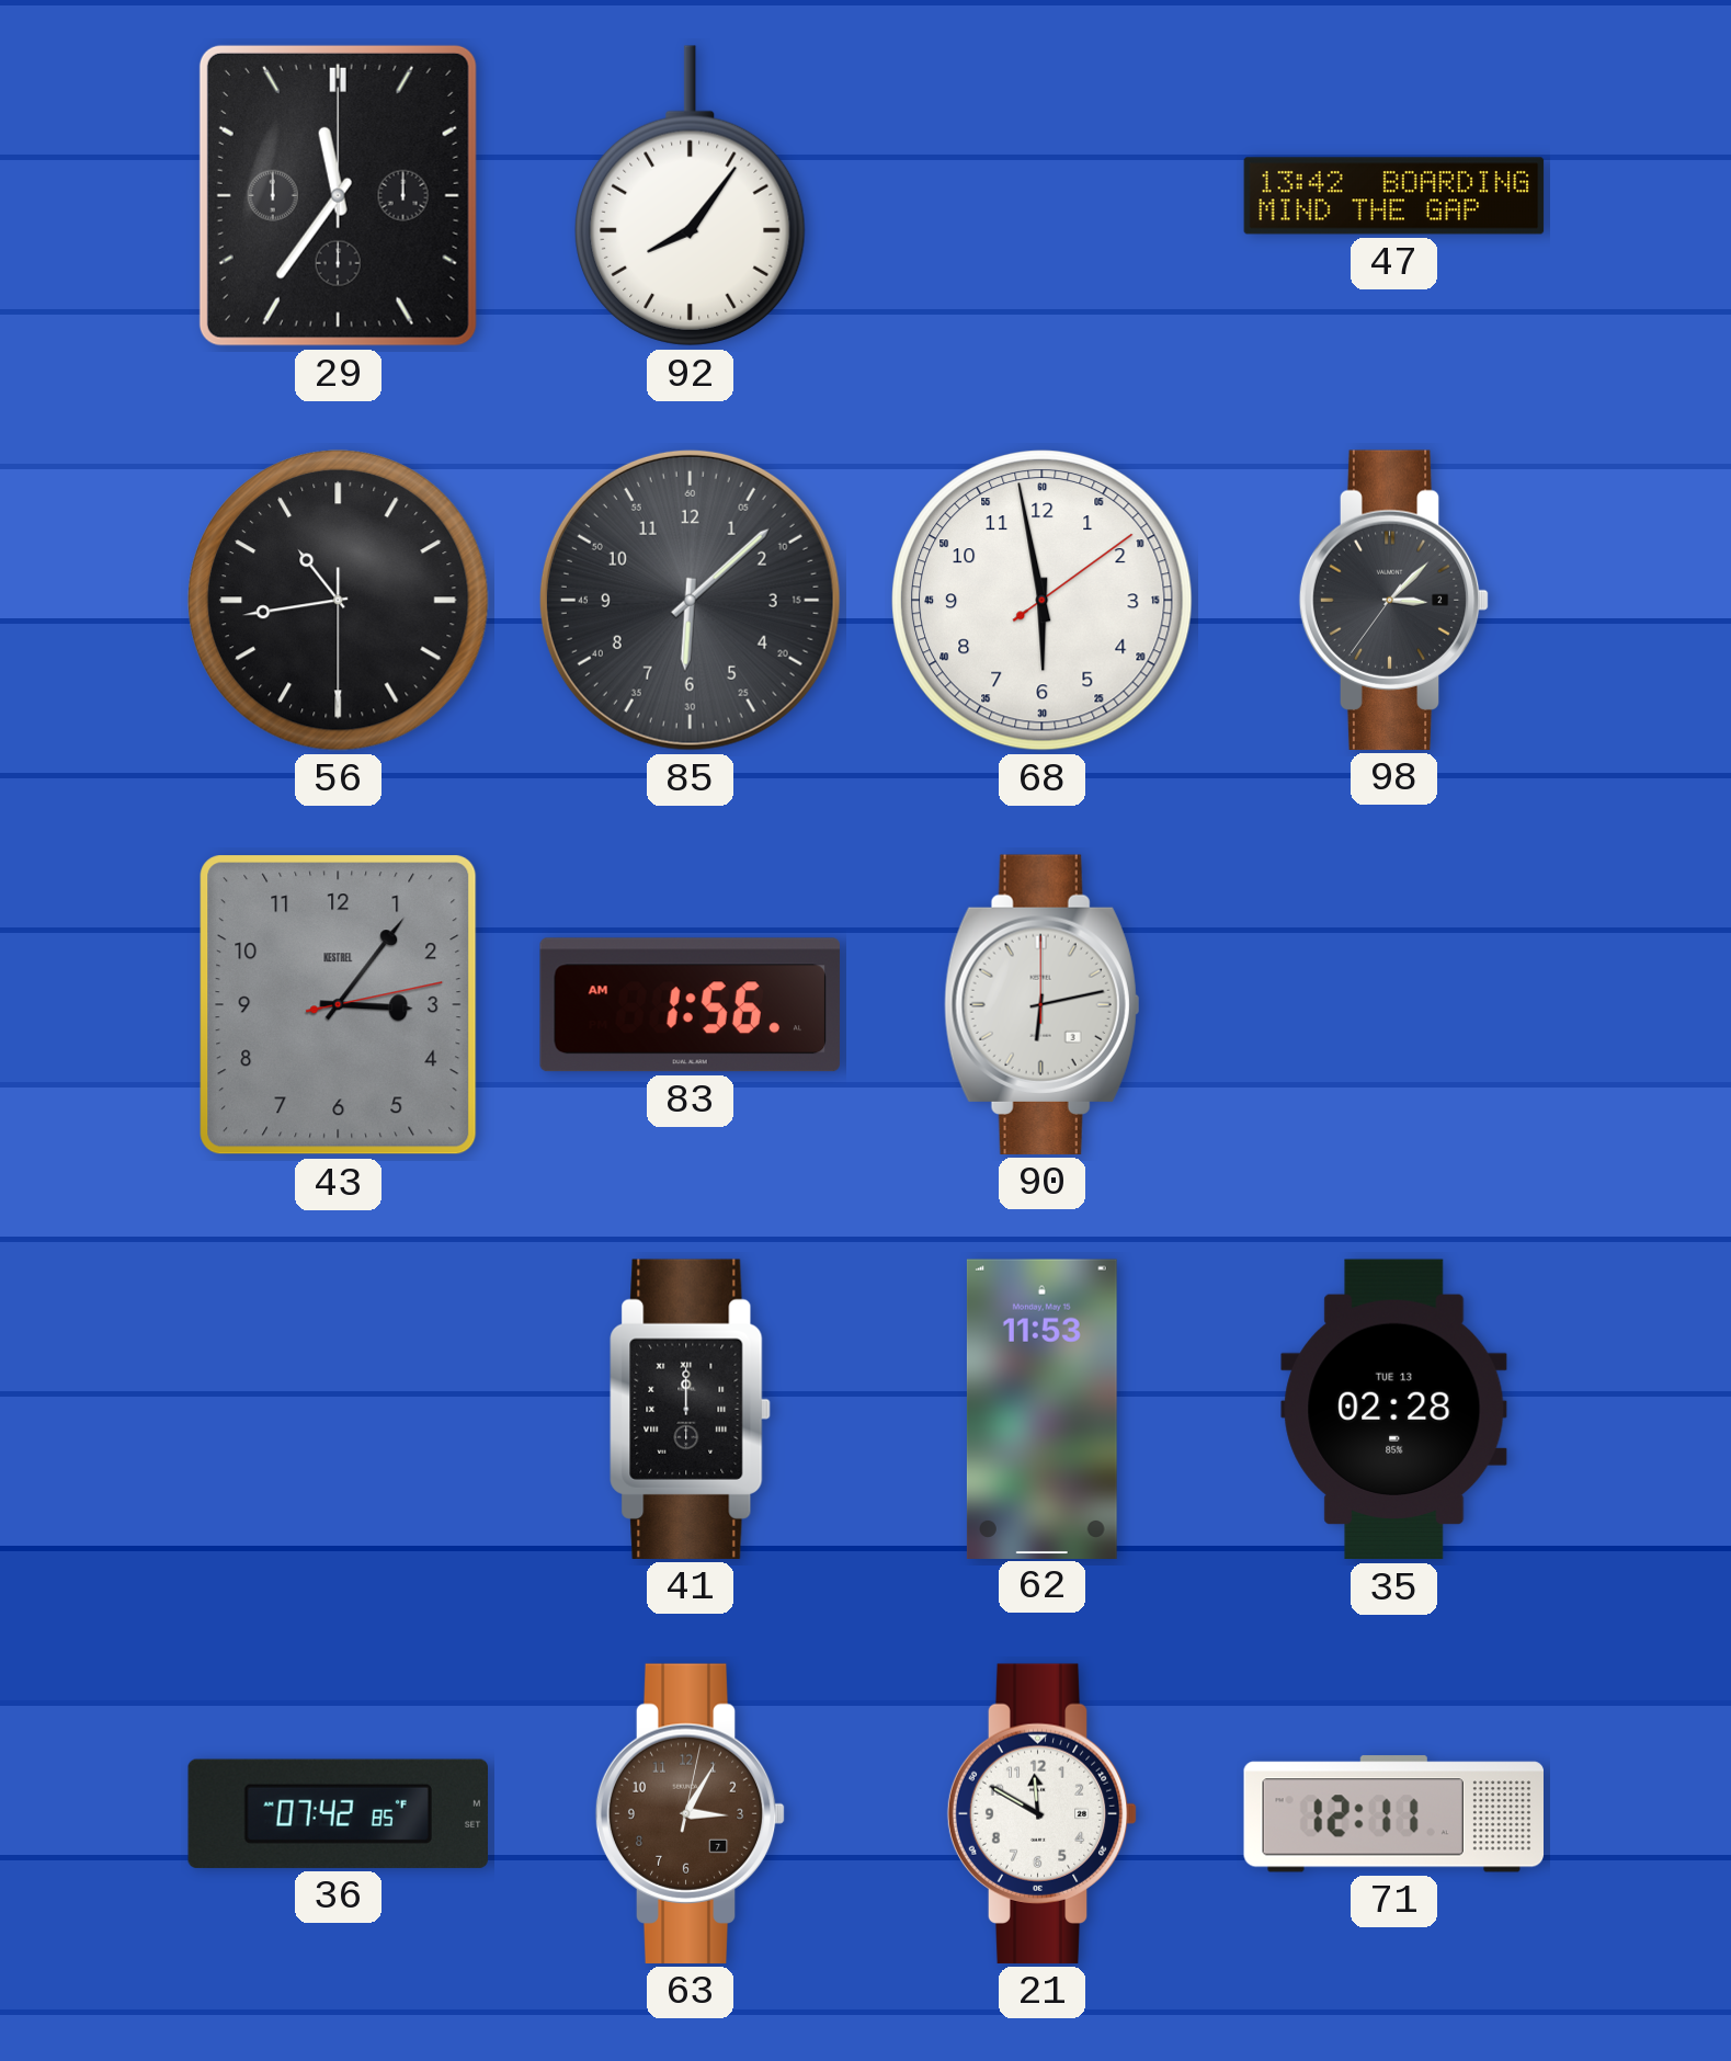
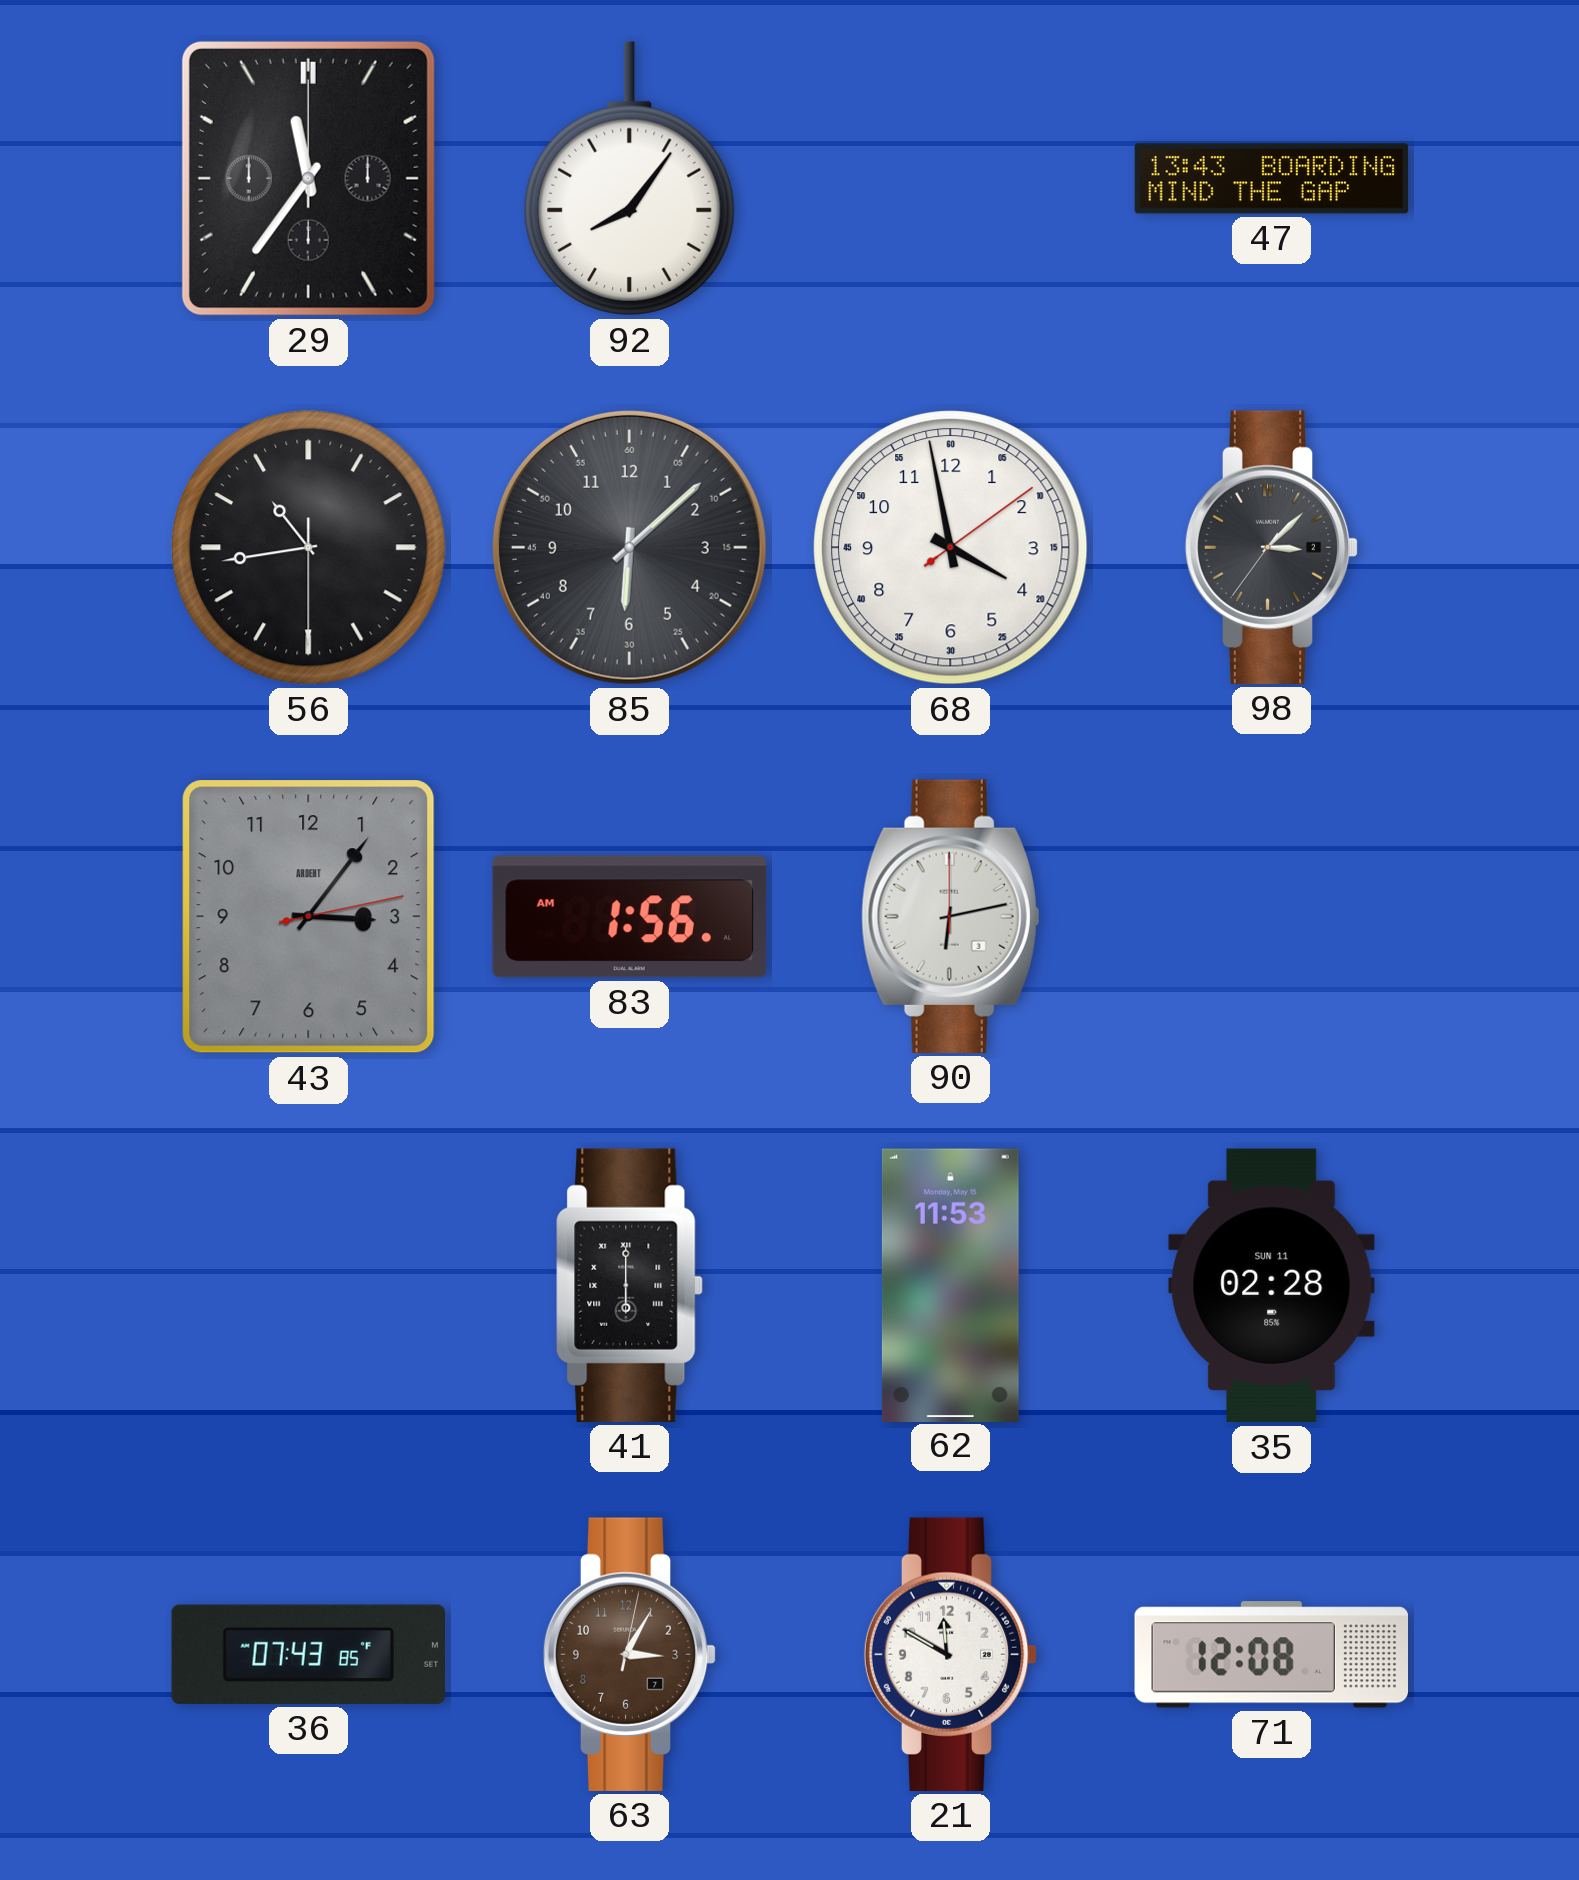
47: 13:42 -> 13:43 (1272, 179)
68: 5:58 -> 3:58 (950, 547)
43 brand: KESTREL -> ARDENT (309, 917)
41: 12:00 -> 6:00 (630, 1285)
35 date: TUE 13 -> SUN 11 (1272, 1286)
36: 07:42 -> 07:43 (308, 1654)
71: 12:11 -> 12:08 (1271, 1655)
